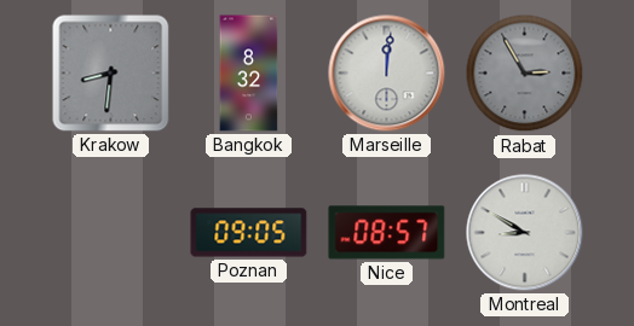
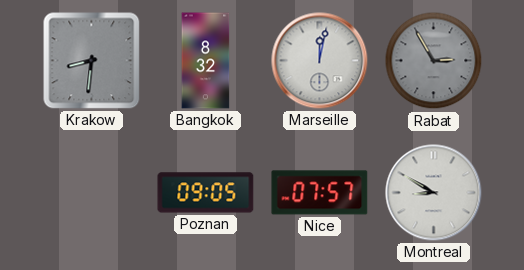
Marseille: 12:01 -> 12:02 (320, 61)
Nice: 08:57 -> 07:57 (320, 193)
